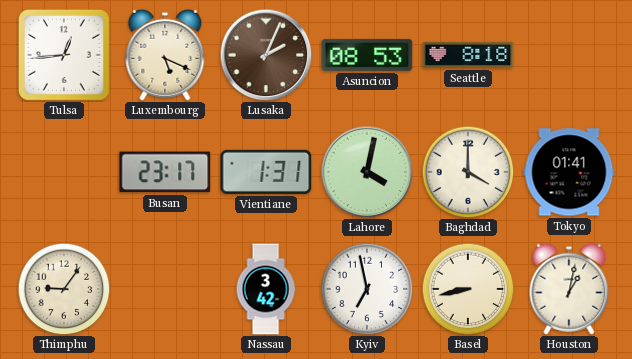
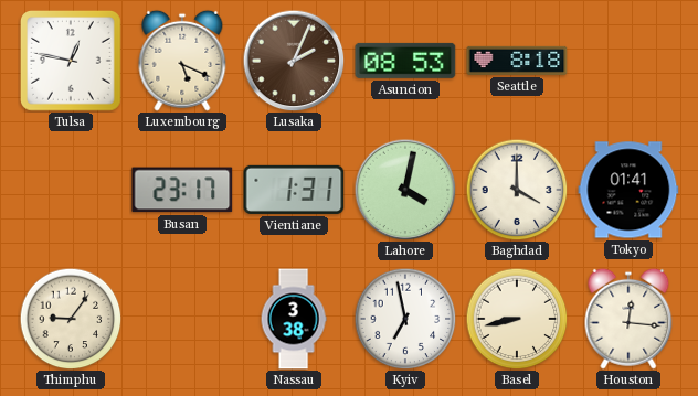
Tulsa: 12:44 -> 12:47 (71, 61)
Nassau: 3:42 -> 3:38 (294, 319)
Houston: 1:02 -> 12:16 (628, 319)
